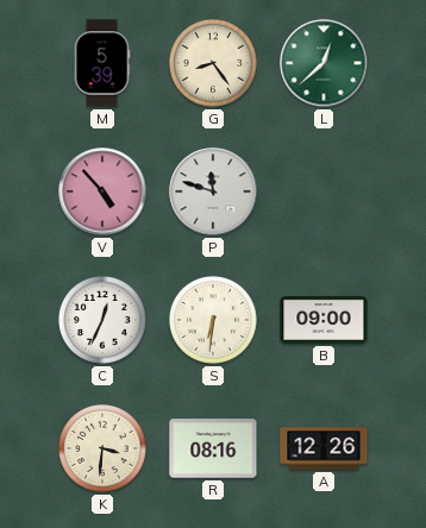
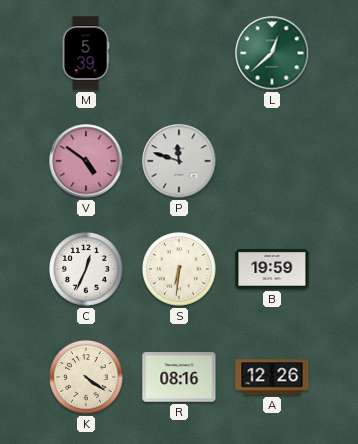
G: 8:24 -> none (214, 64)
V: 4:53 -> 4:51 (86, 161)
B: 09:00 -> 19:59 (272, 269)
K: 3:31 -> 4:21 (87, 378)
